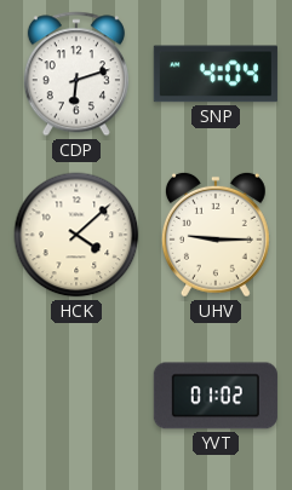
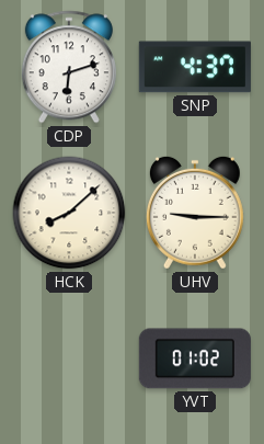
SNP: 4:04 -> 4:37 (195, 67)
HCK: 4:08 -> 8:08 (69, 213)
